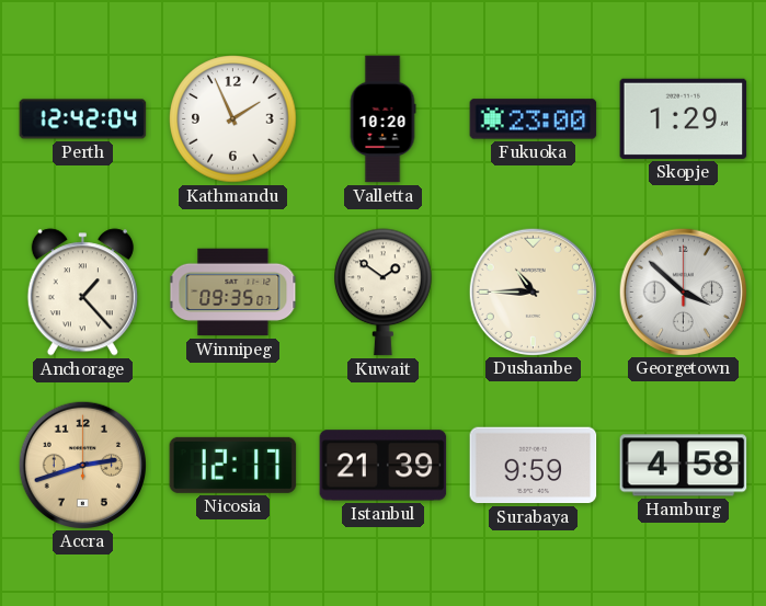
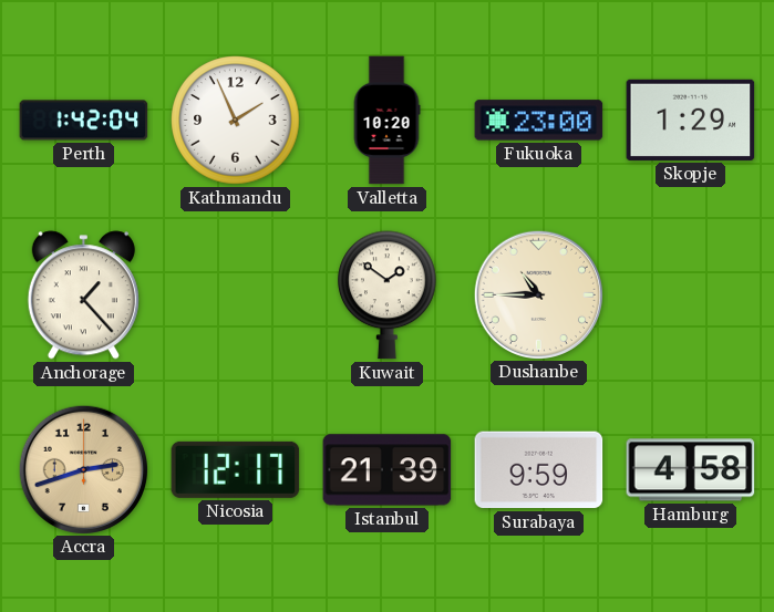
Perth: 12:42 -> 1:42 (84, 121)
Winnipeg: 09:35 -> none (233, 293)
Georgetown: 3:52 -> none (683, 291)
